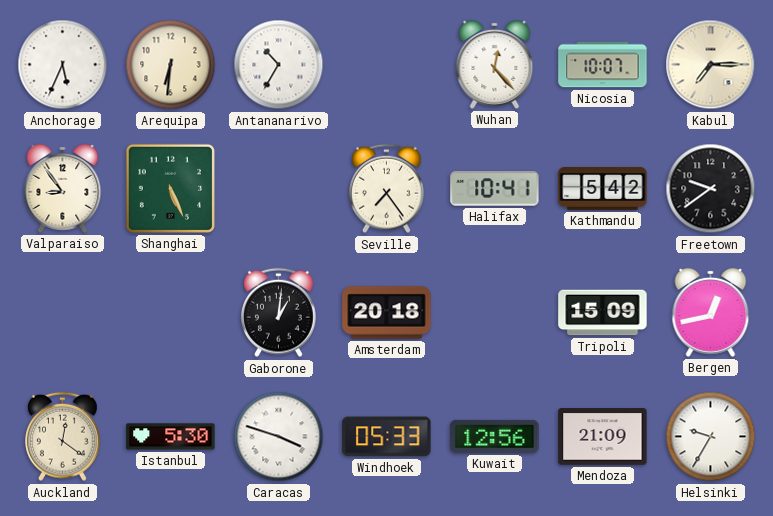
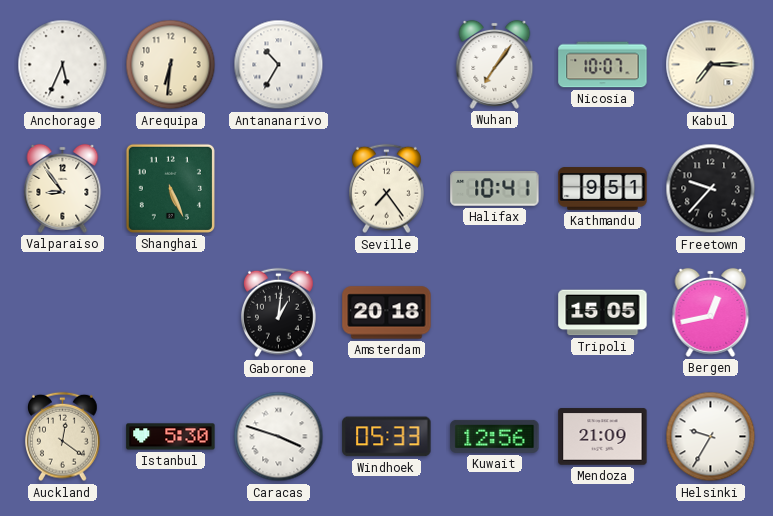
Wuhan: 12:23 -> 7:06 (495, 64)
Kathmandu: 5:42 -> 9:51 (603, 189)
Freetown: 9:39 -> 9:37 (711, 189)
Tripoli: 15:09 -> 15:05 (603, 313)
